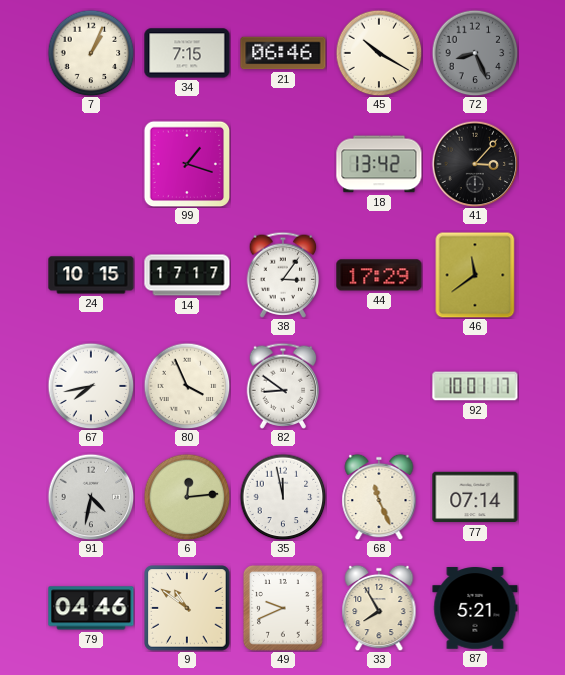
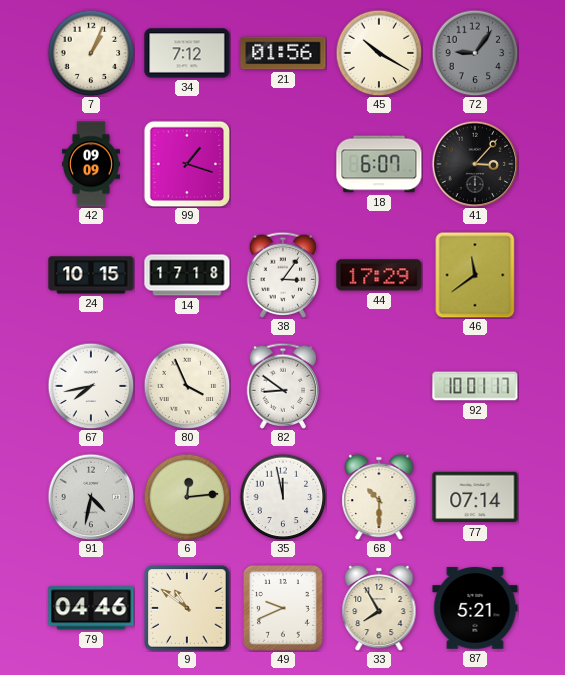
34: 7:15 -> 7:12 (187, 53)
21: 06:46 -> 01:56 (283, 53)
72: 8:26 -> 9:06 (475, 53)
42: none -> 09:09 (91, 164)
18: 13:42 -> 6:07 (379, 164)
14: 17:17 -> 17:18 (187, 275)
68: 11:26 -> 10:30 (379, 497)
